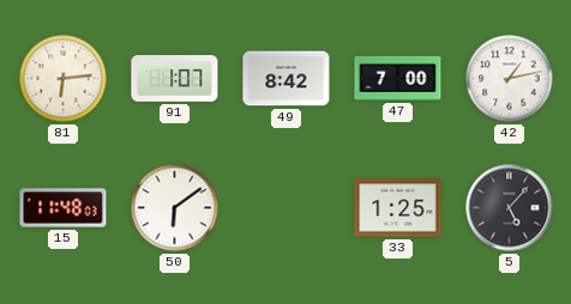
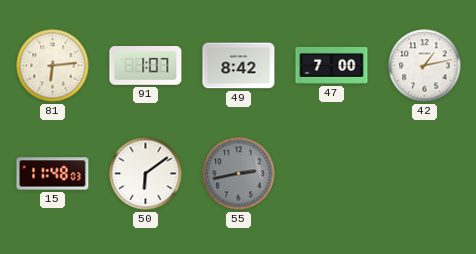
55: none -> 2:43 (239, 174)
33: 1:25 -> none (398, 208)
5: 5:07 -> none (510, 208)
